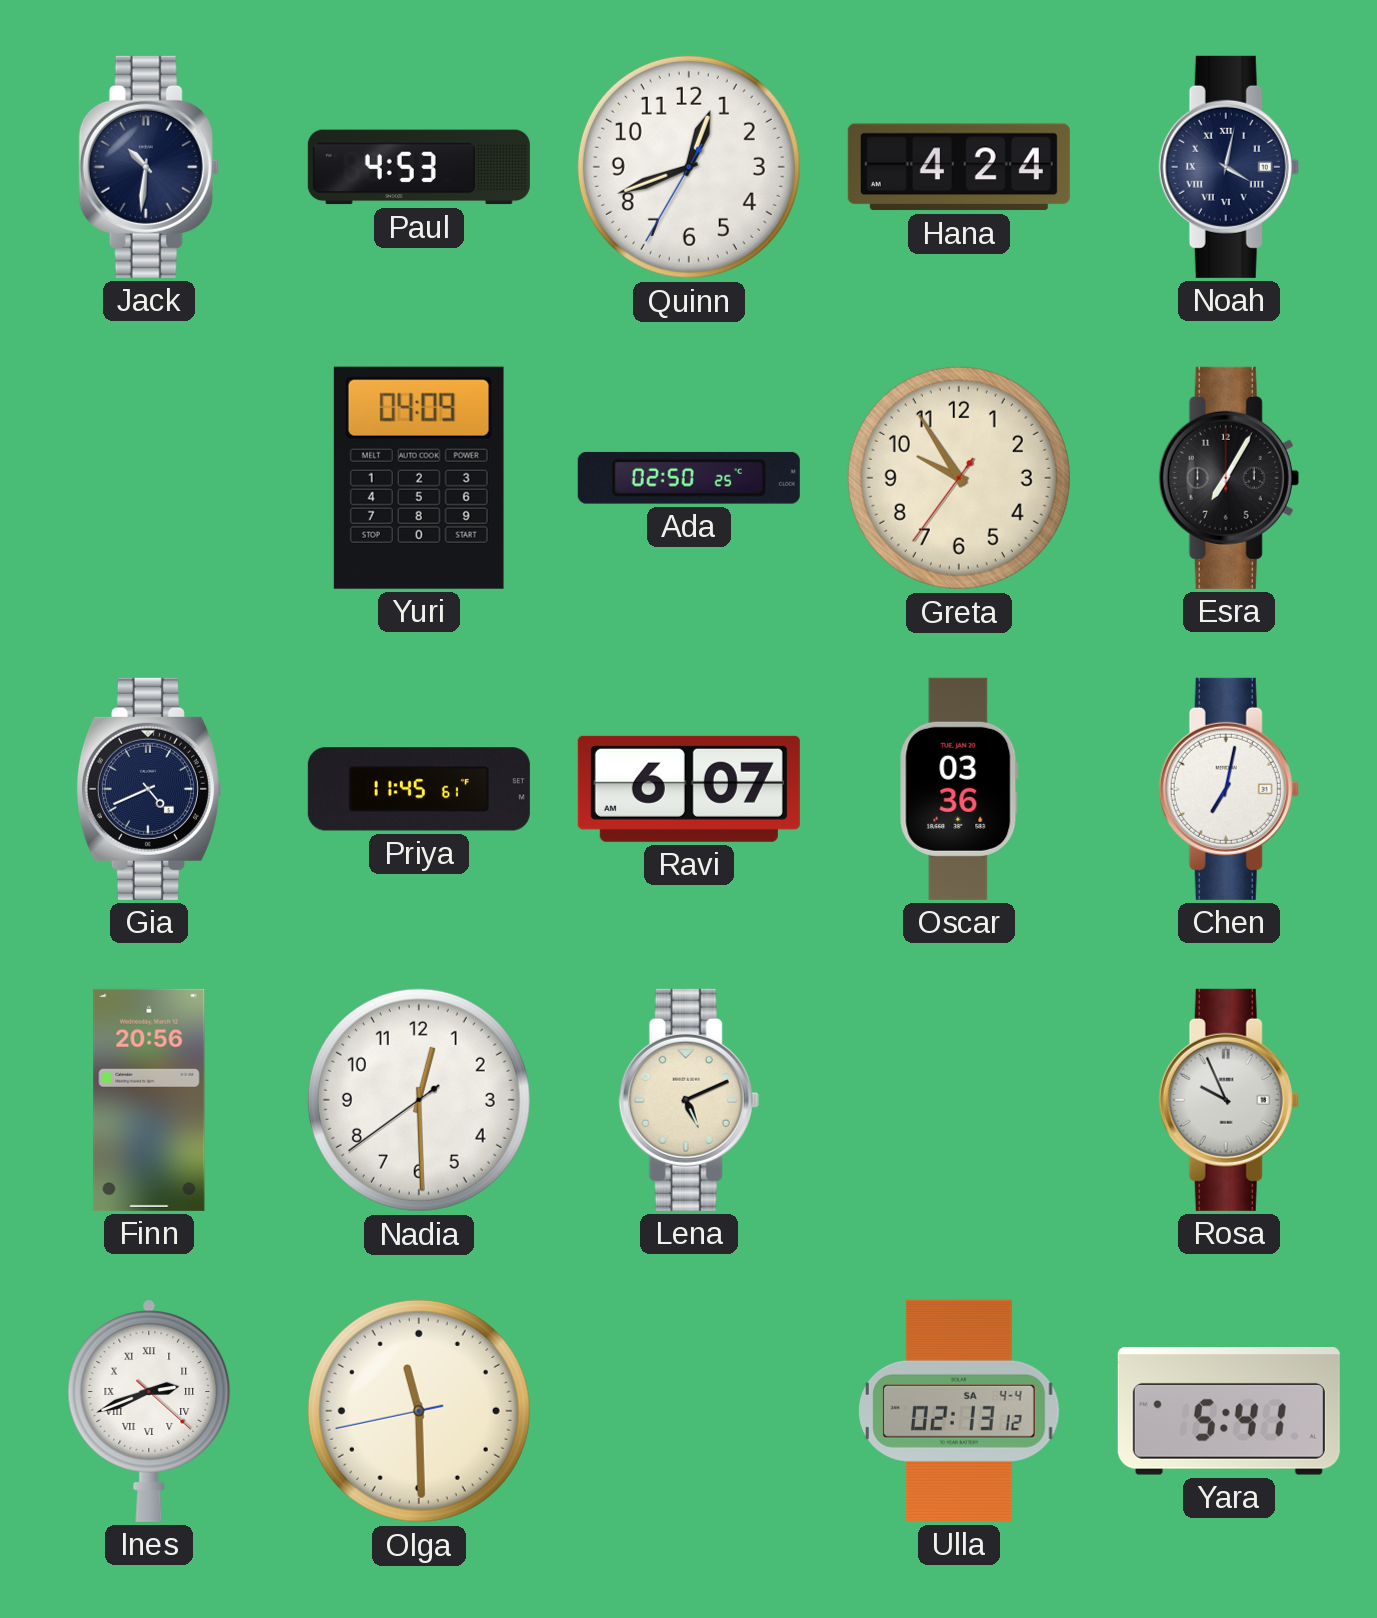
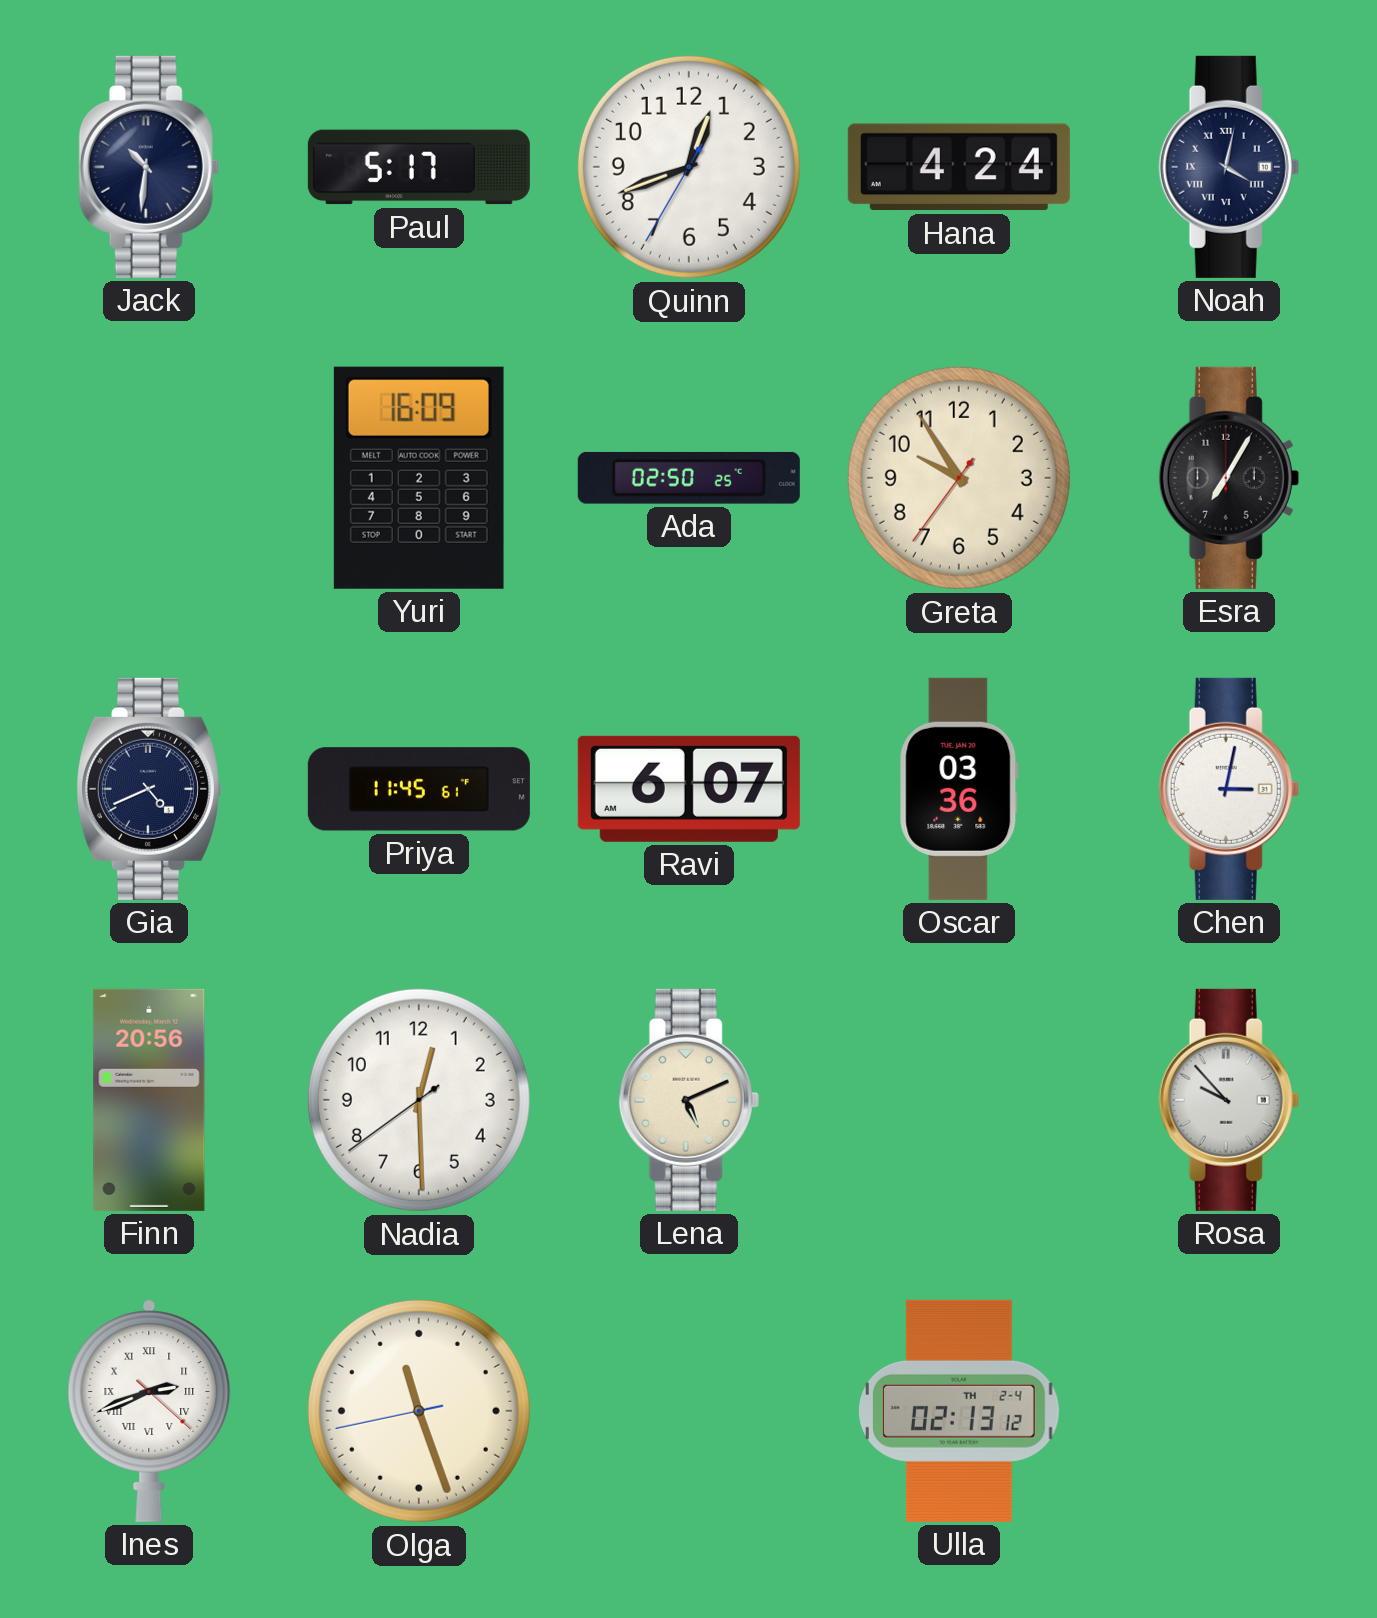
Paul: 4:53 -> 5:17 (419, 167)
Yuri: 04:09 -> 16:09 (419, 478)
Chen: 7:02 -> 3:02 (1229, 789)
Rosa: 9:56 -> 9:53 (1229, 1100)
Olga: 11:29 -> 11:26 (419, 1411)
Ulla date: SA 4-4 -> TH 2-4 (959, 1411)
Yara: 5:41 -> none (1229, 1412)
